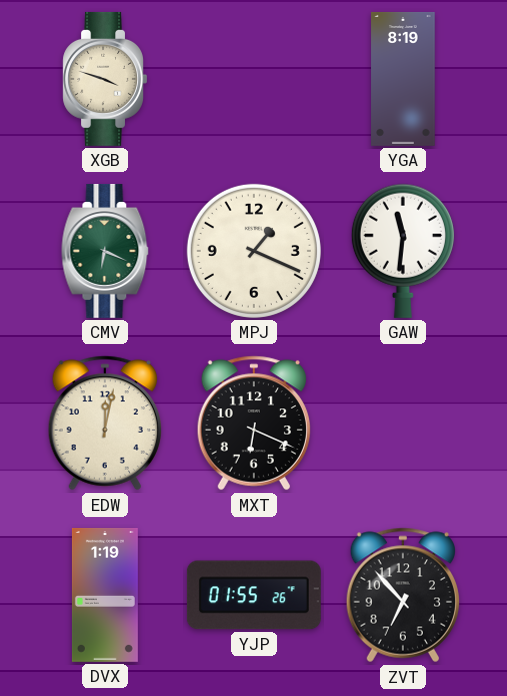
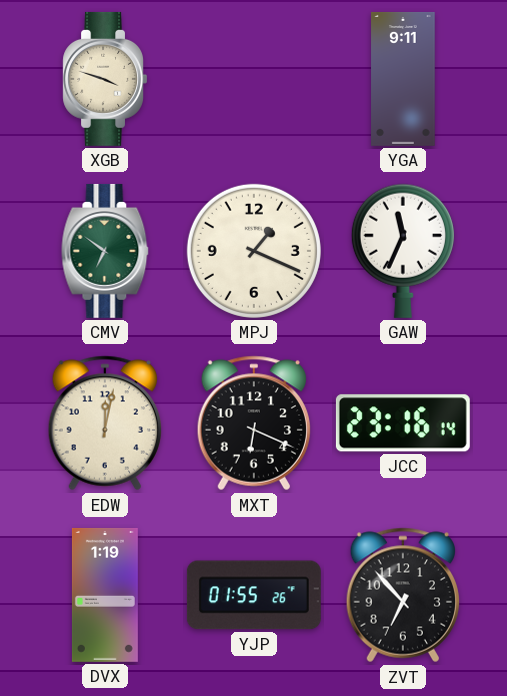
YGA: 8:19 -> 9:11 (403, 79)
CMV: 6:19 -> 6:51 (105, 251)
GAW: 11:31 -> 11:34 (403, 251)
JCC: none -> 23:16 (403, 423)
